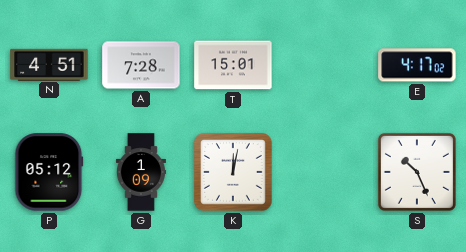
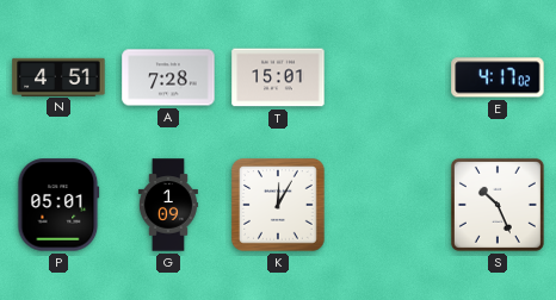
P: 05:12 -> 05:01 (58, 205)
K: 12:02 -> 12:05 (279, 206)
